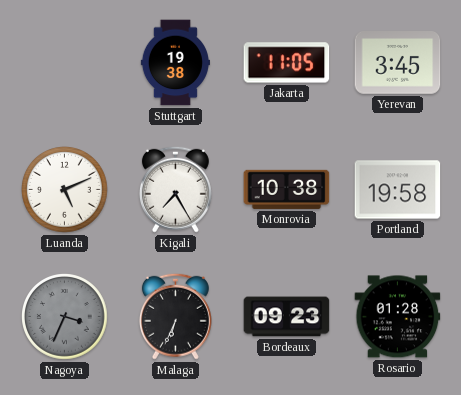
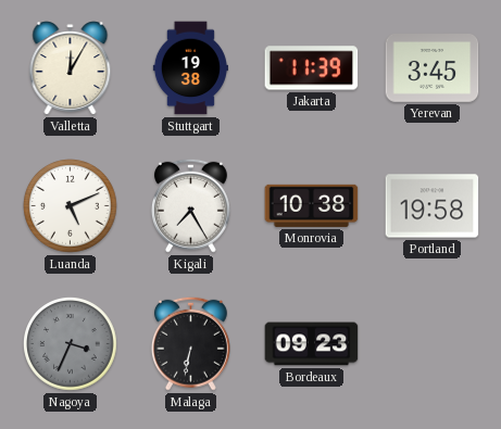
Valletta: none -> 12:05 (71, 68)
Jakarta: 11:05 -> 11:39 (312, 68)
Malaga: 6:34 -> 6:32 (190, 343)
Rosario: 01:28 -> none (398, 317)
